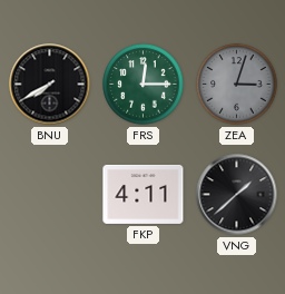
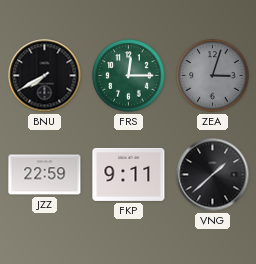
JZZ: none -> 22:59 (45, 175)
FKP: 4:11 -> 9:11 (129, 174)
